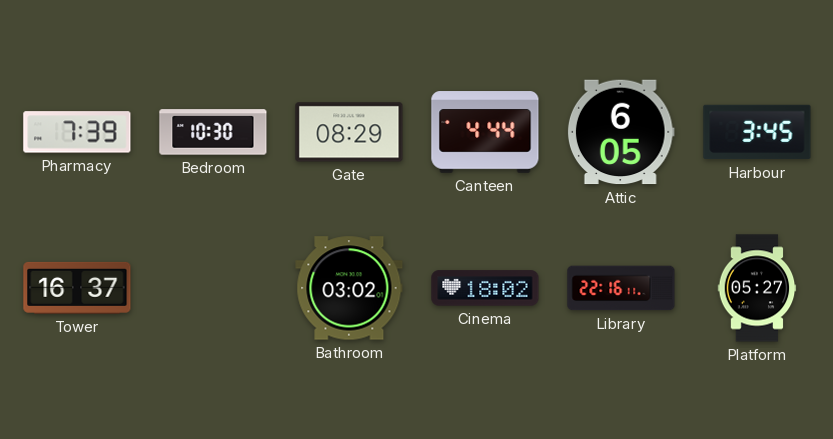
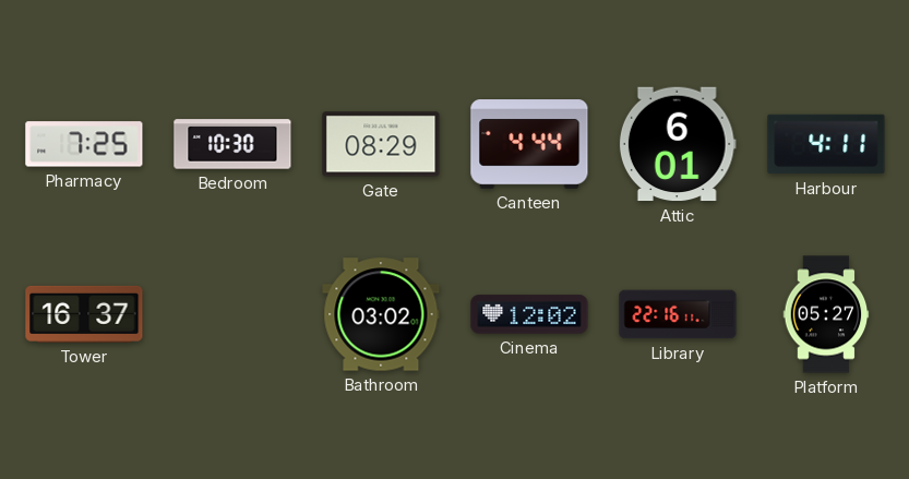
Pharmacy: 7:39 -> 7:25 (84, 144)
Attic: 6:05 -> 6:01 (678, 144)
Harbour: 3:45 -> 4:11 (826, 144)
Cinema: 18:02 -> 12:02 (529, 314)
